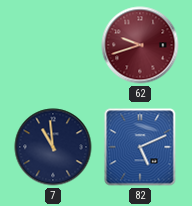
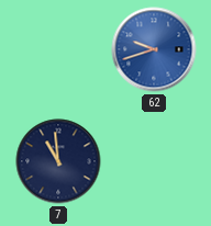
62 dial: burgundy -> blue (154, 49)
82: 5:11 -> none (140, 147)
